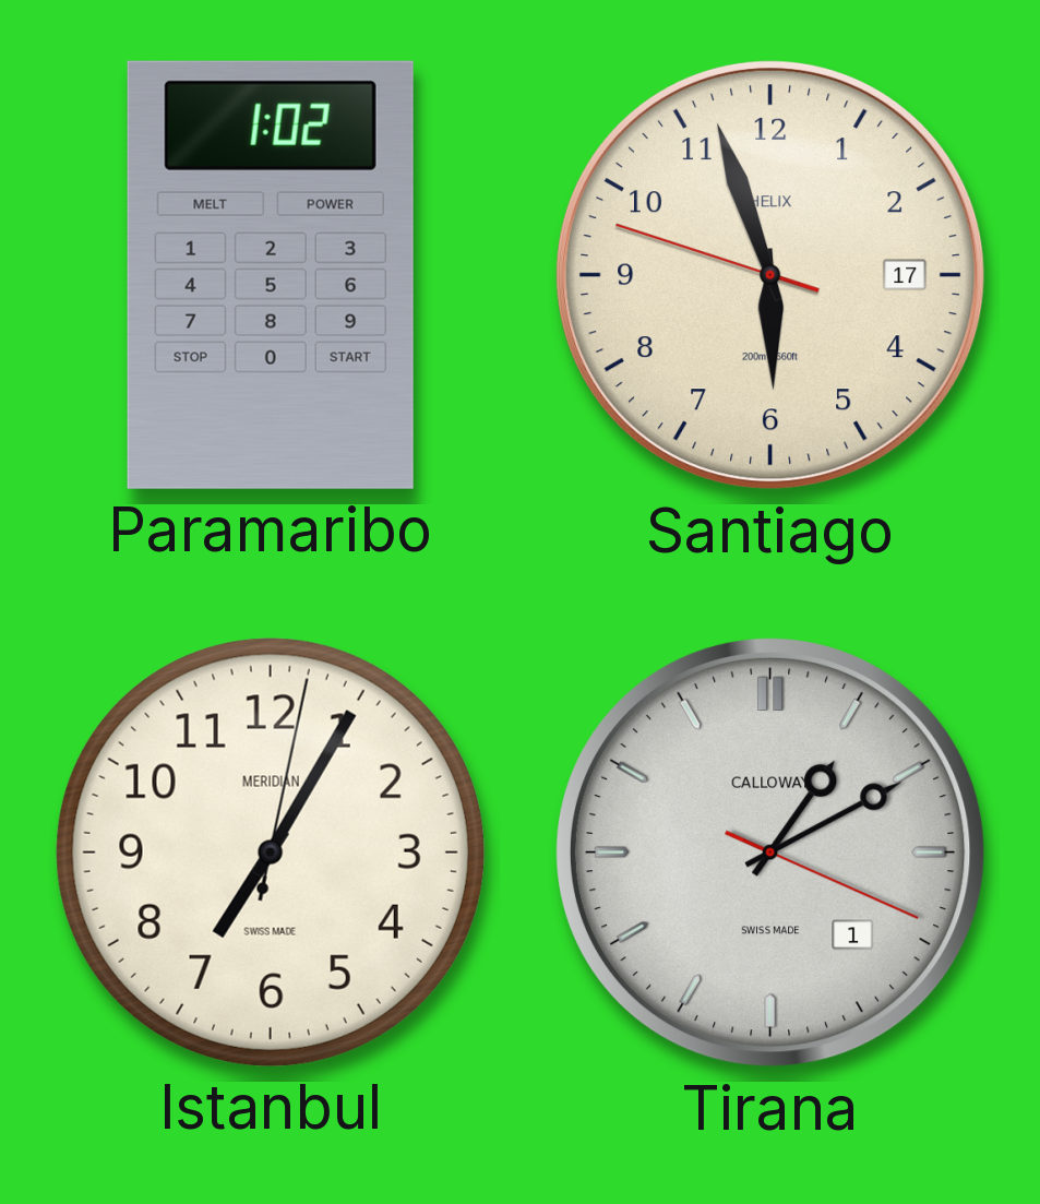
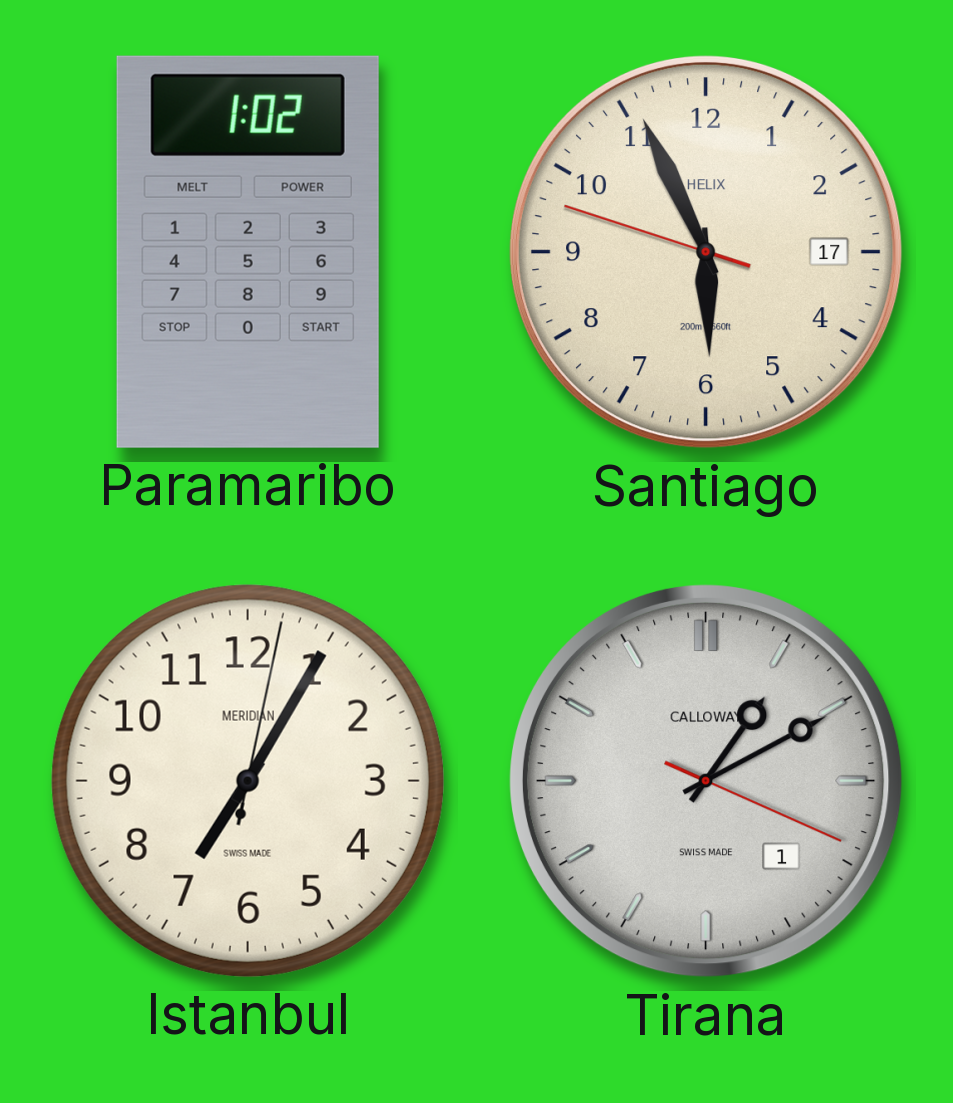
Santiago: 5:56 -> 5:55 (706, 252)
